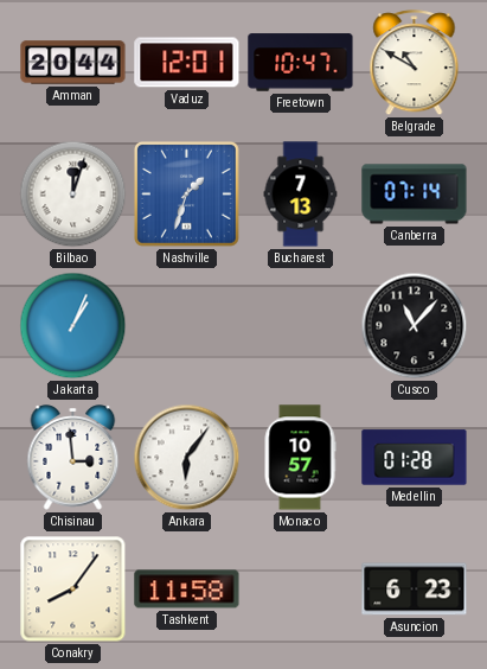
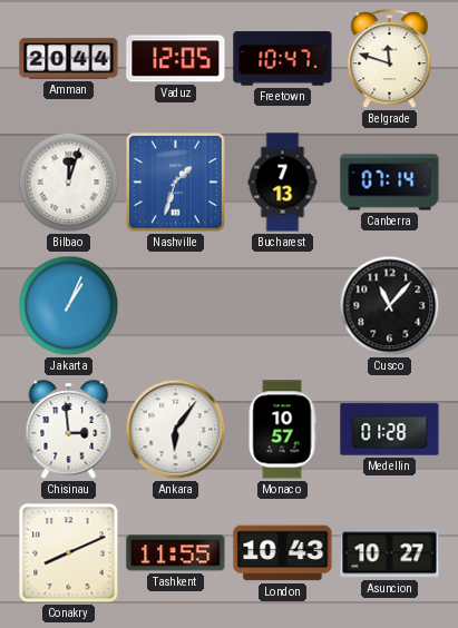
Vaduz: 12:01 -> 12:05 (176, 59)
Belgrade: 10:50 -> 11:48 (390, 59)
Conakry: 8:06 -> 8:11 (69, 553)
Tashkent: 11:58 -> 11:55 (176, 553)
London: none -> 10:43 (283, 553)
Asuncion: 6:23 -> 10:27 (390, 553)
